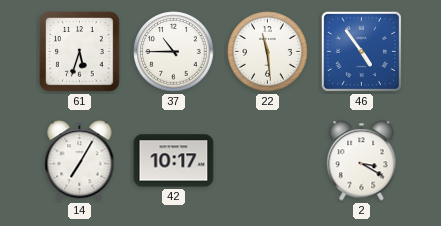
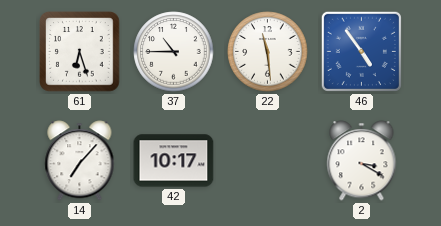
61: 5:33 -> 6:27 (80, 52)
14: 7:05 -> 7:07 (80, 161)
